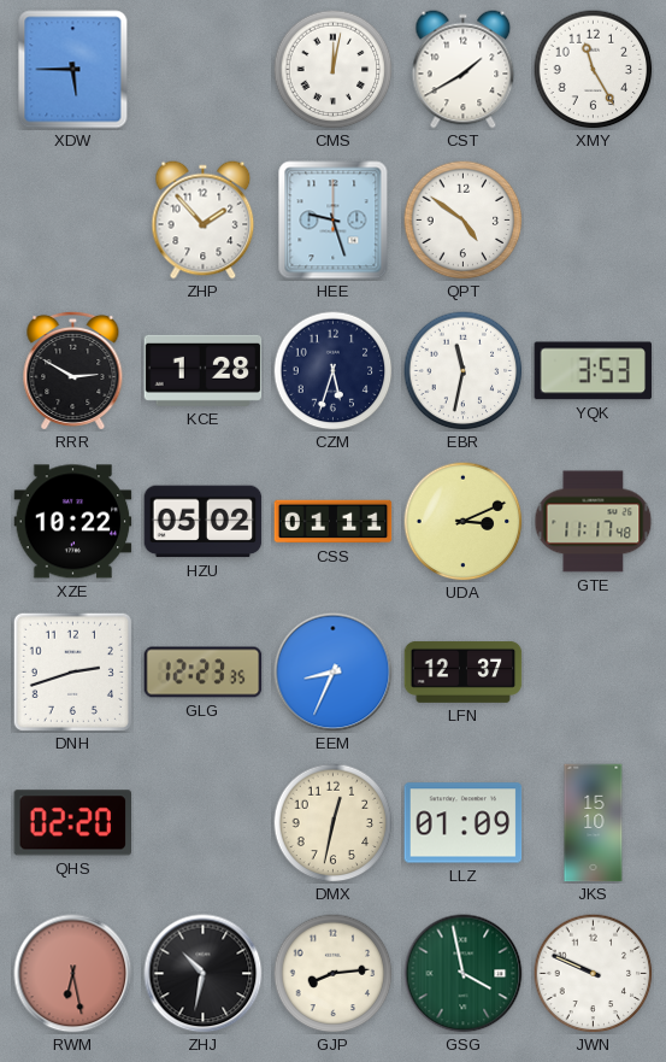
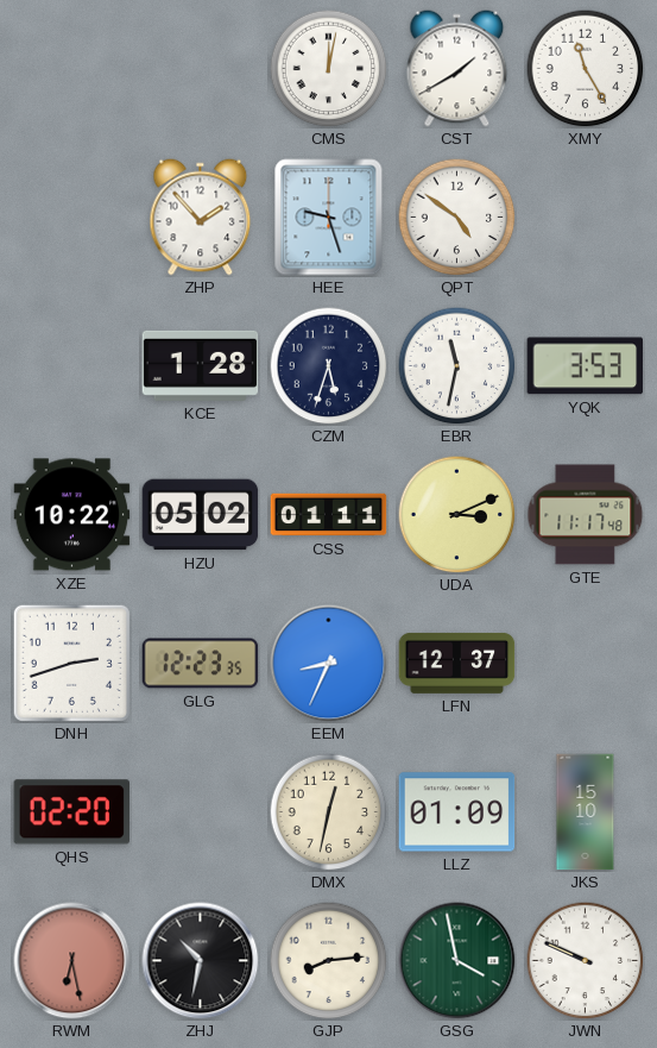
XDW: 5:45 -> none (73, 70)
RRR: 2:50 -> none (73, 370)
